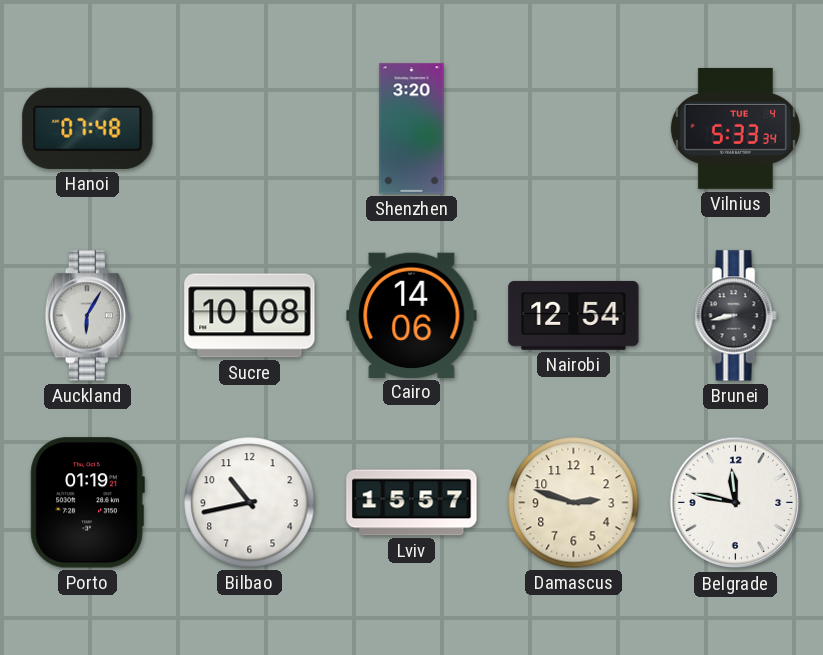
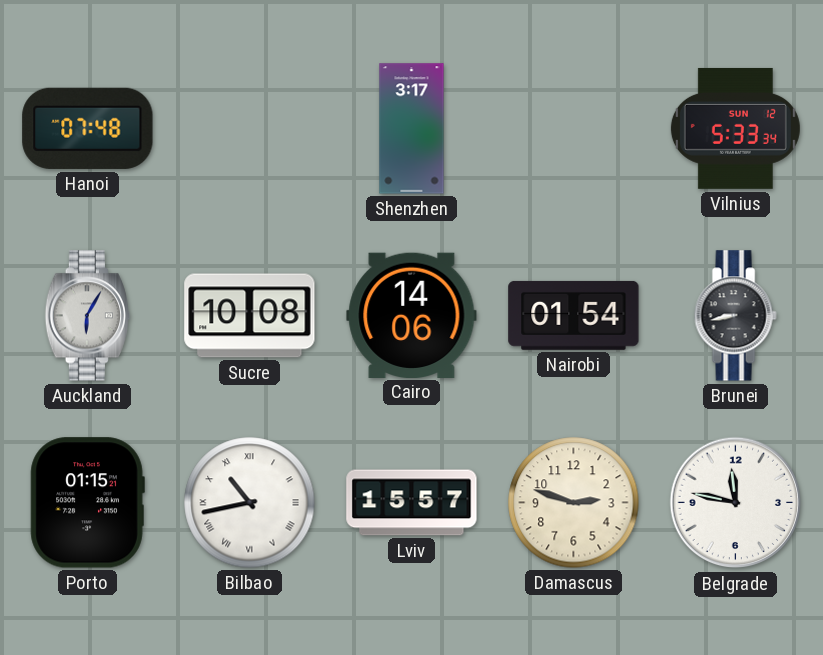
Shenzhen: 3:20 -> 3:17 (412, 129)
Vilnius date: TUE 4 -> SUN 12 (735, 128)
Nairobi: 12:54 -> 01:54 (574, 315)
Porto: 01:19 -> 01:15 (87, 503)
Bilbao numerals: Arabic -> Roman (250, 503)
